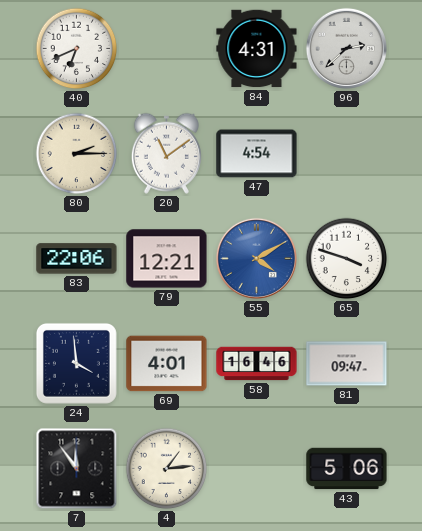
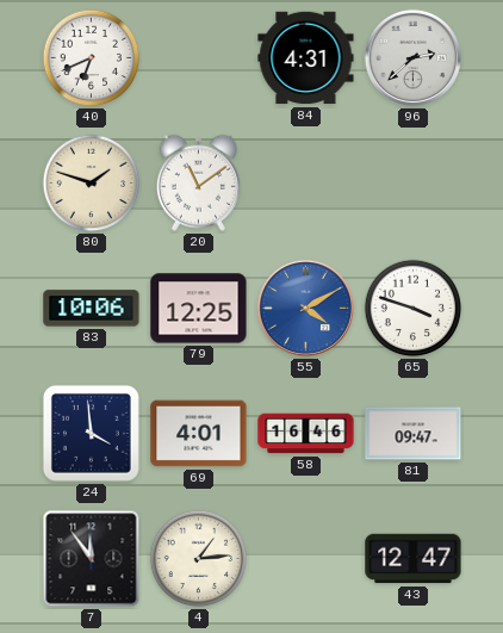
80: 2:15 -> 1:48 (92, 184)
47: 4:54 -> none (257, 154)
83: 22:06 -> 10:06 (92, 309)
79: 12:21 -> 12:25 (199, 309)
43: 5:06 -> 12:47 (414, 559)
